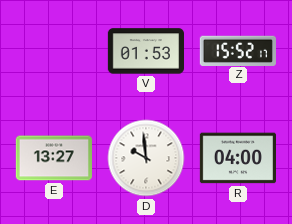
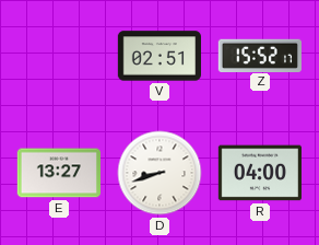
V: 01:53 -> 02:51 (158, 56)
D: 9:59 -> 8:42 (159, 173)
